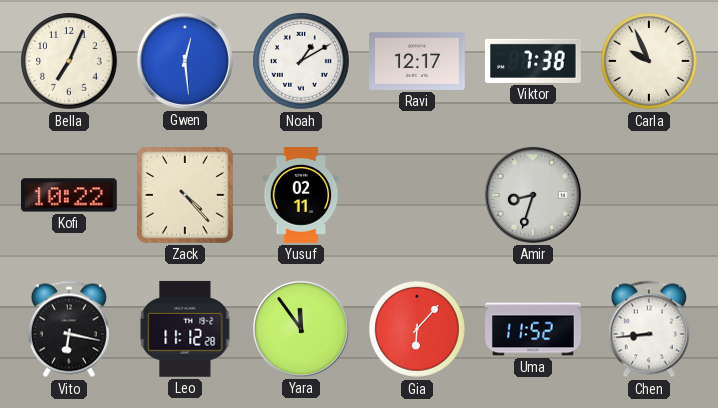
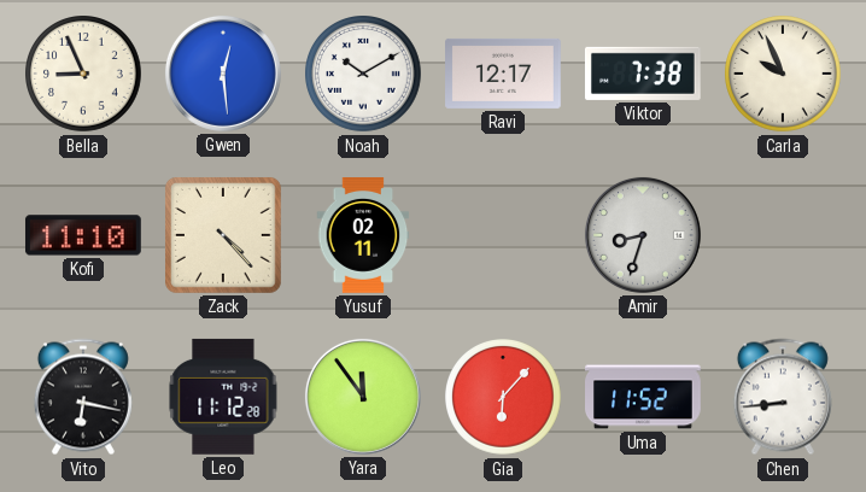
Bella: 7:04 -> 8:56 (84, 75)
Noah: 1:10 -> 10:10 (364, 75)
Kofi: 10:22 -> 11:10 (83, 235)
